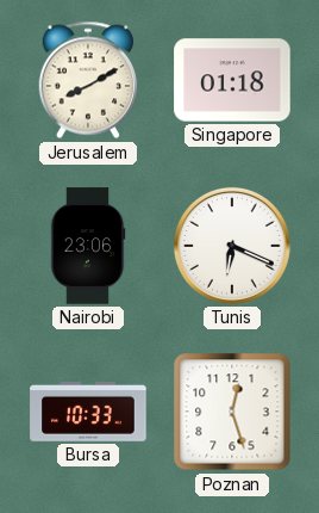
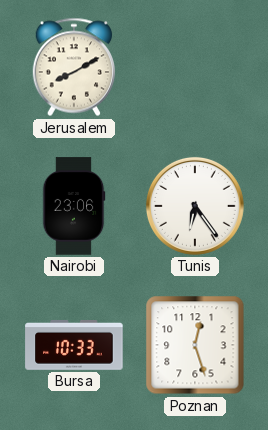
Singapore: 01:18 -> none (232, 80)
Tunis: 6:19 -> 6:24 (195, 206)
